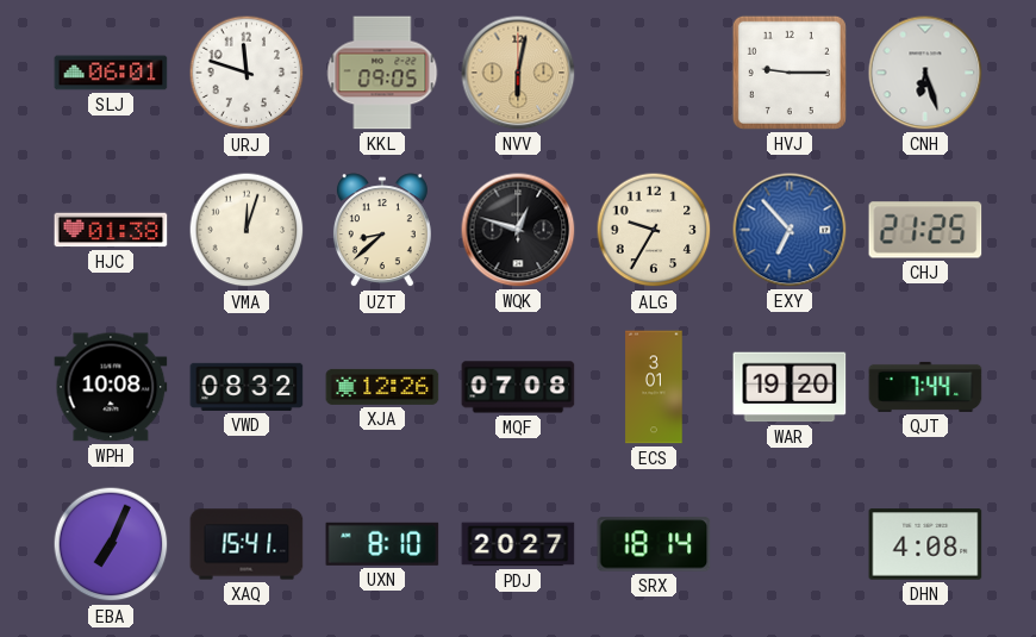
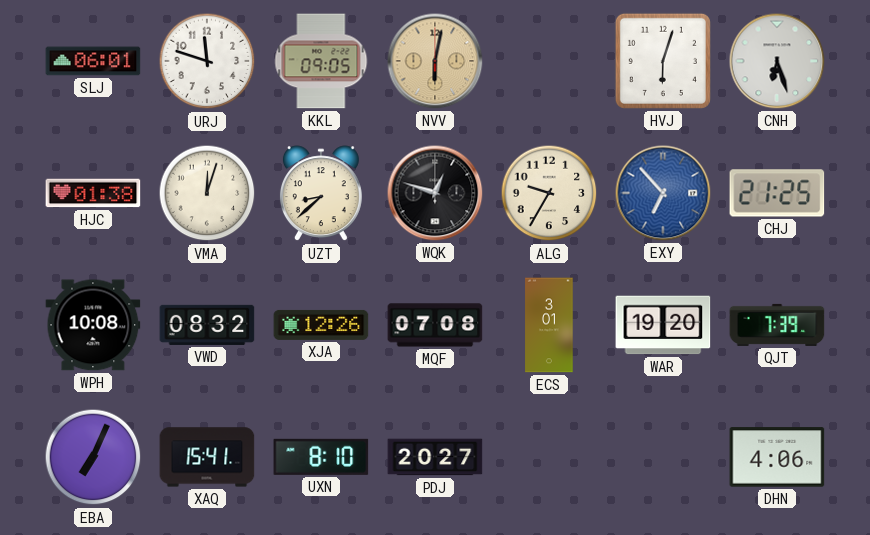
HVJ: 9:15 -> 6:03 (663, 61)
QJT: 7:44 -> 7:39 (777, 325)
SRX: 18:14 -> none (654, 544)
DHN: 4:08 -> 4:06 (777, 457)
